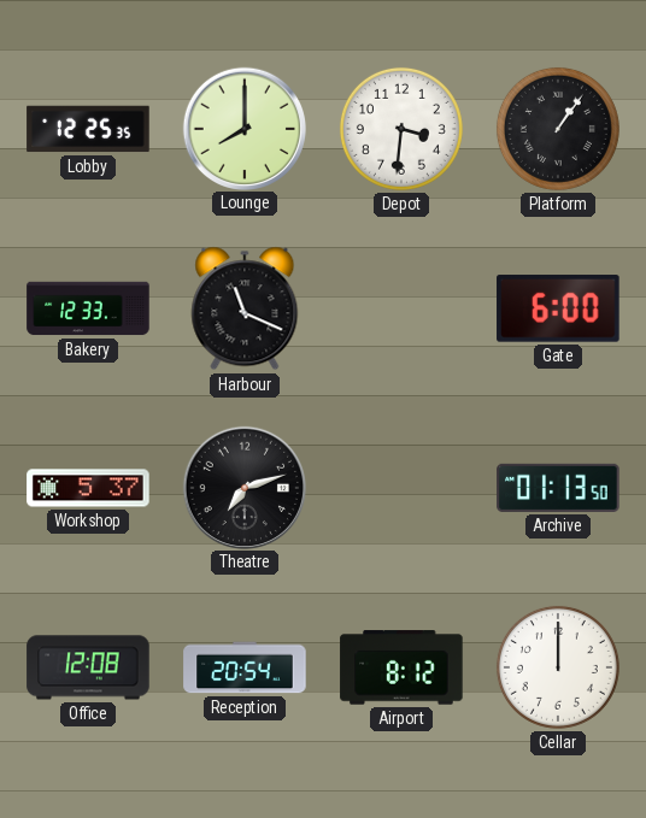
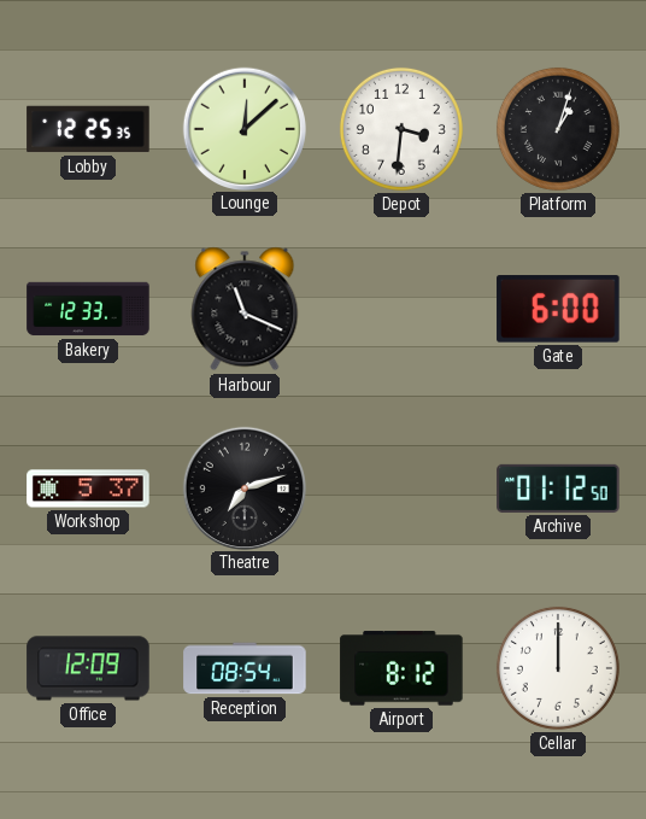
Lounge: 8:00 -> 12:08 (243, 128)
Platform: 1:06 -> 1:03 (558, 129)
Archive: 01:13 -> 01:12 (558, 489)
Office: 12:08 -> 12:09 (88, 668)
Reception: 20:54 -> 08:54 (245, 668)
